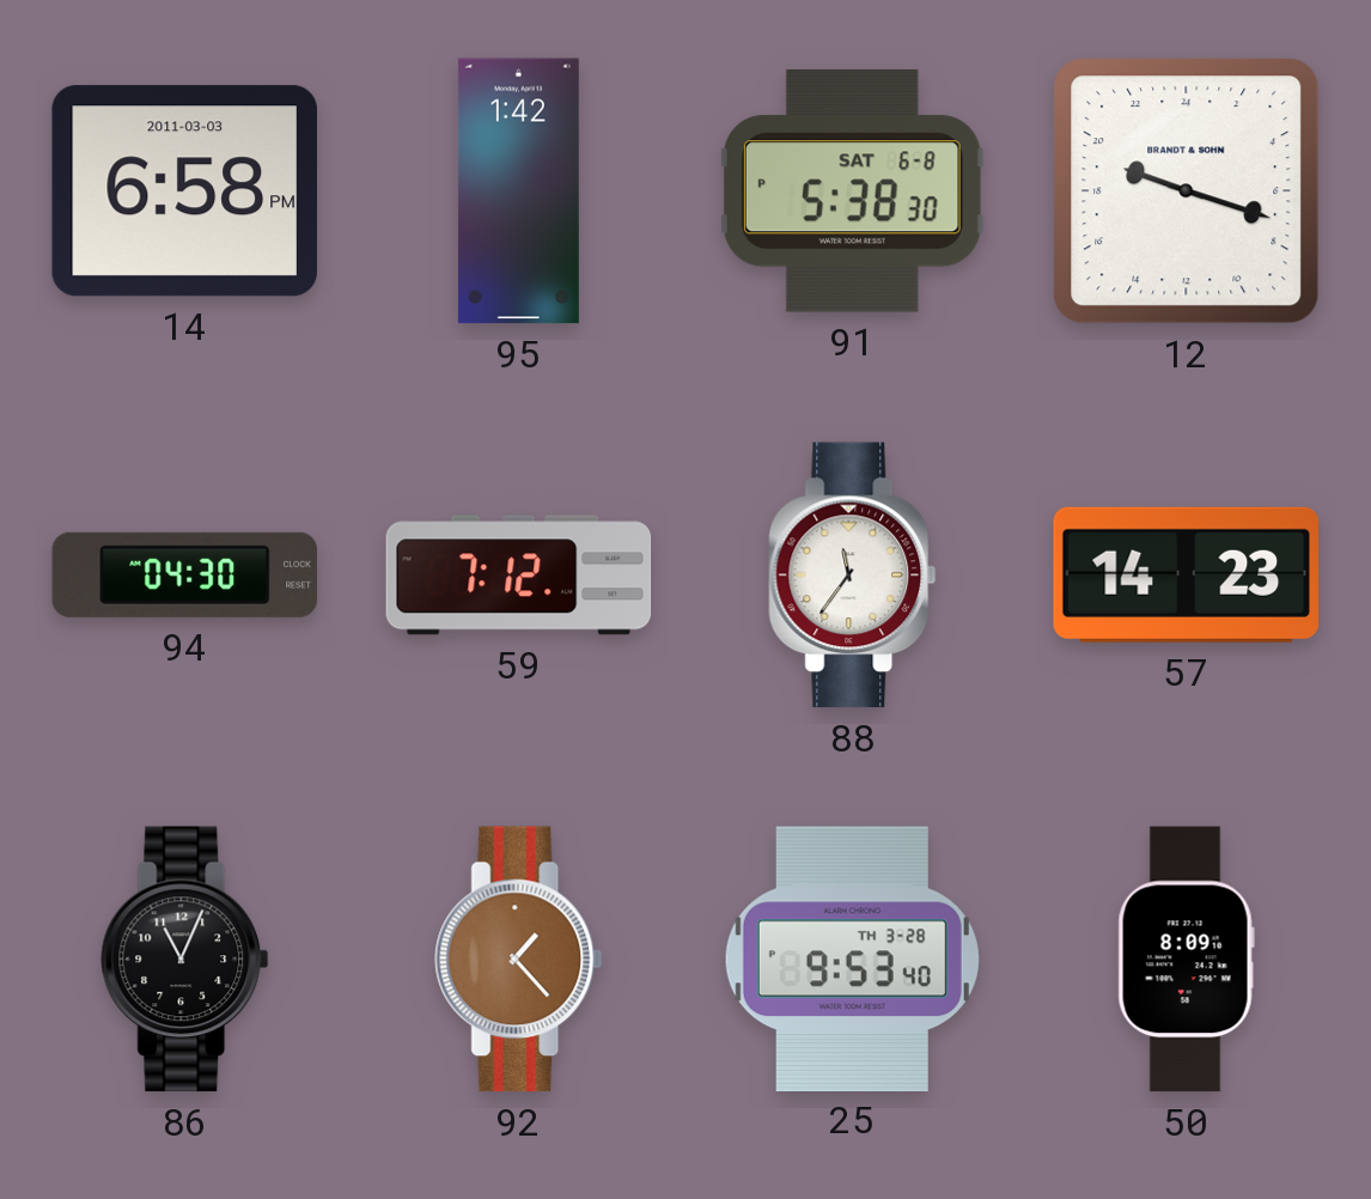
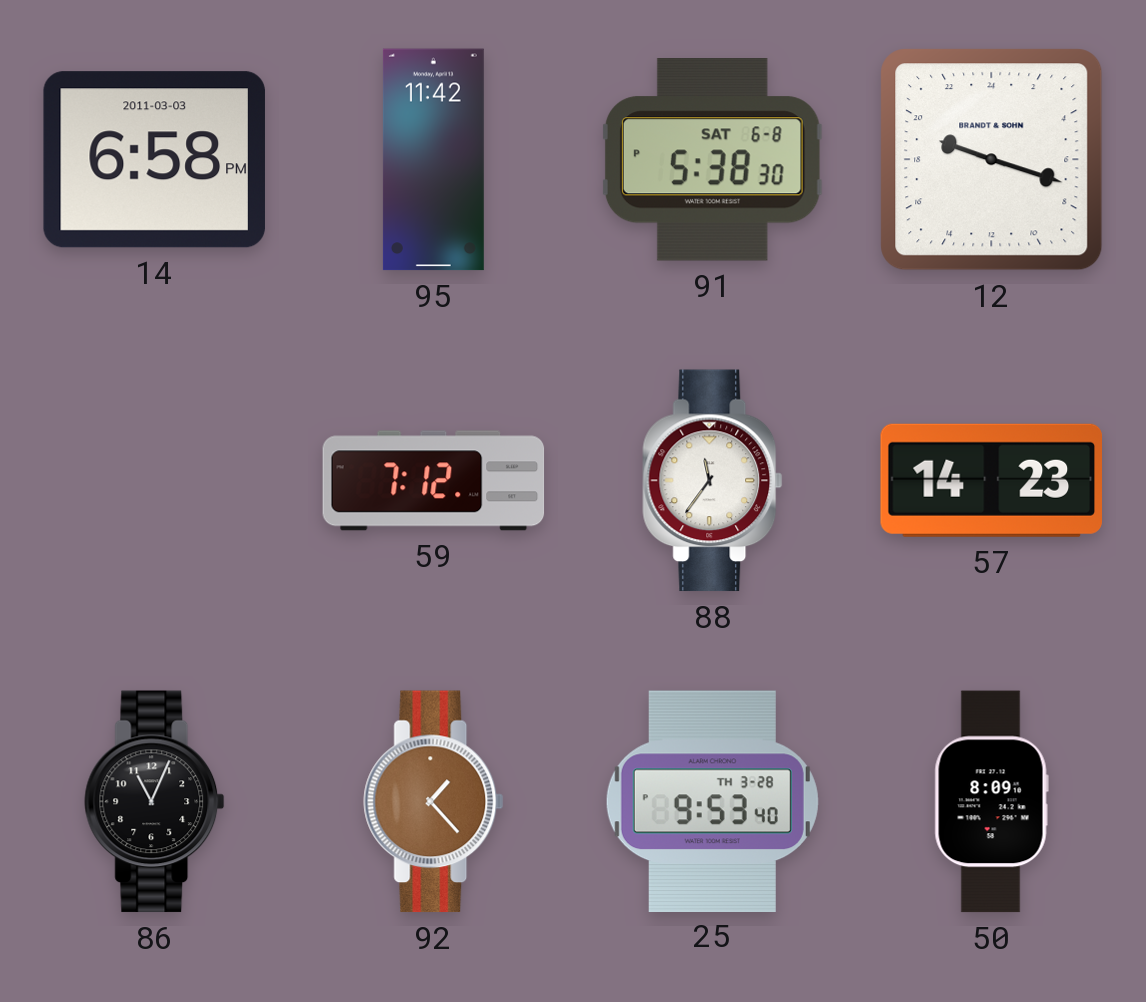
95: 1:42 -> 11:42 (433, 160)
94: 04:30 -> none (185, 574)
